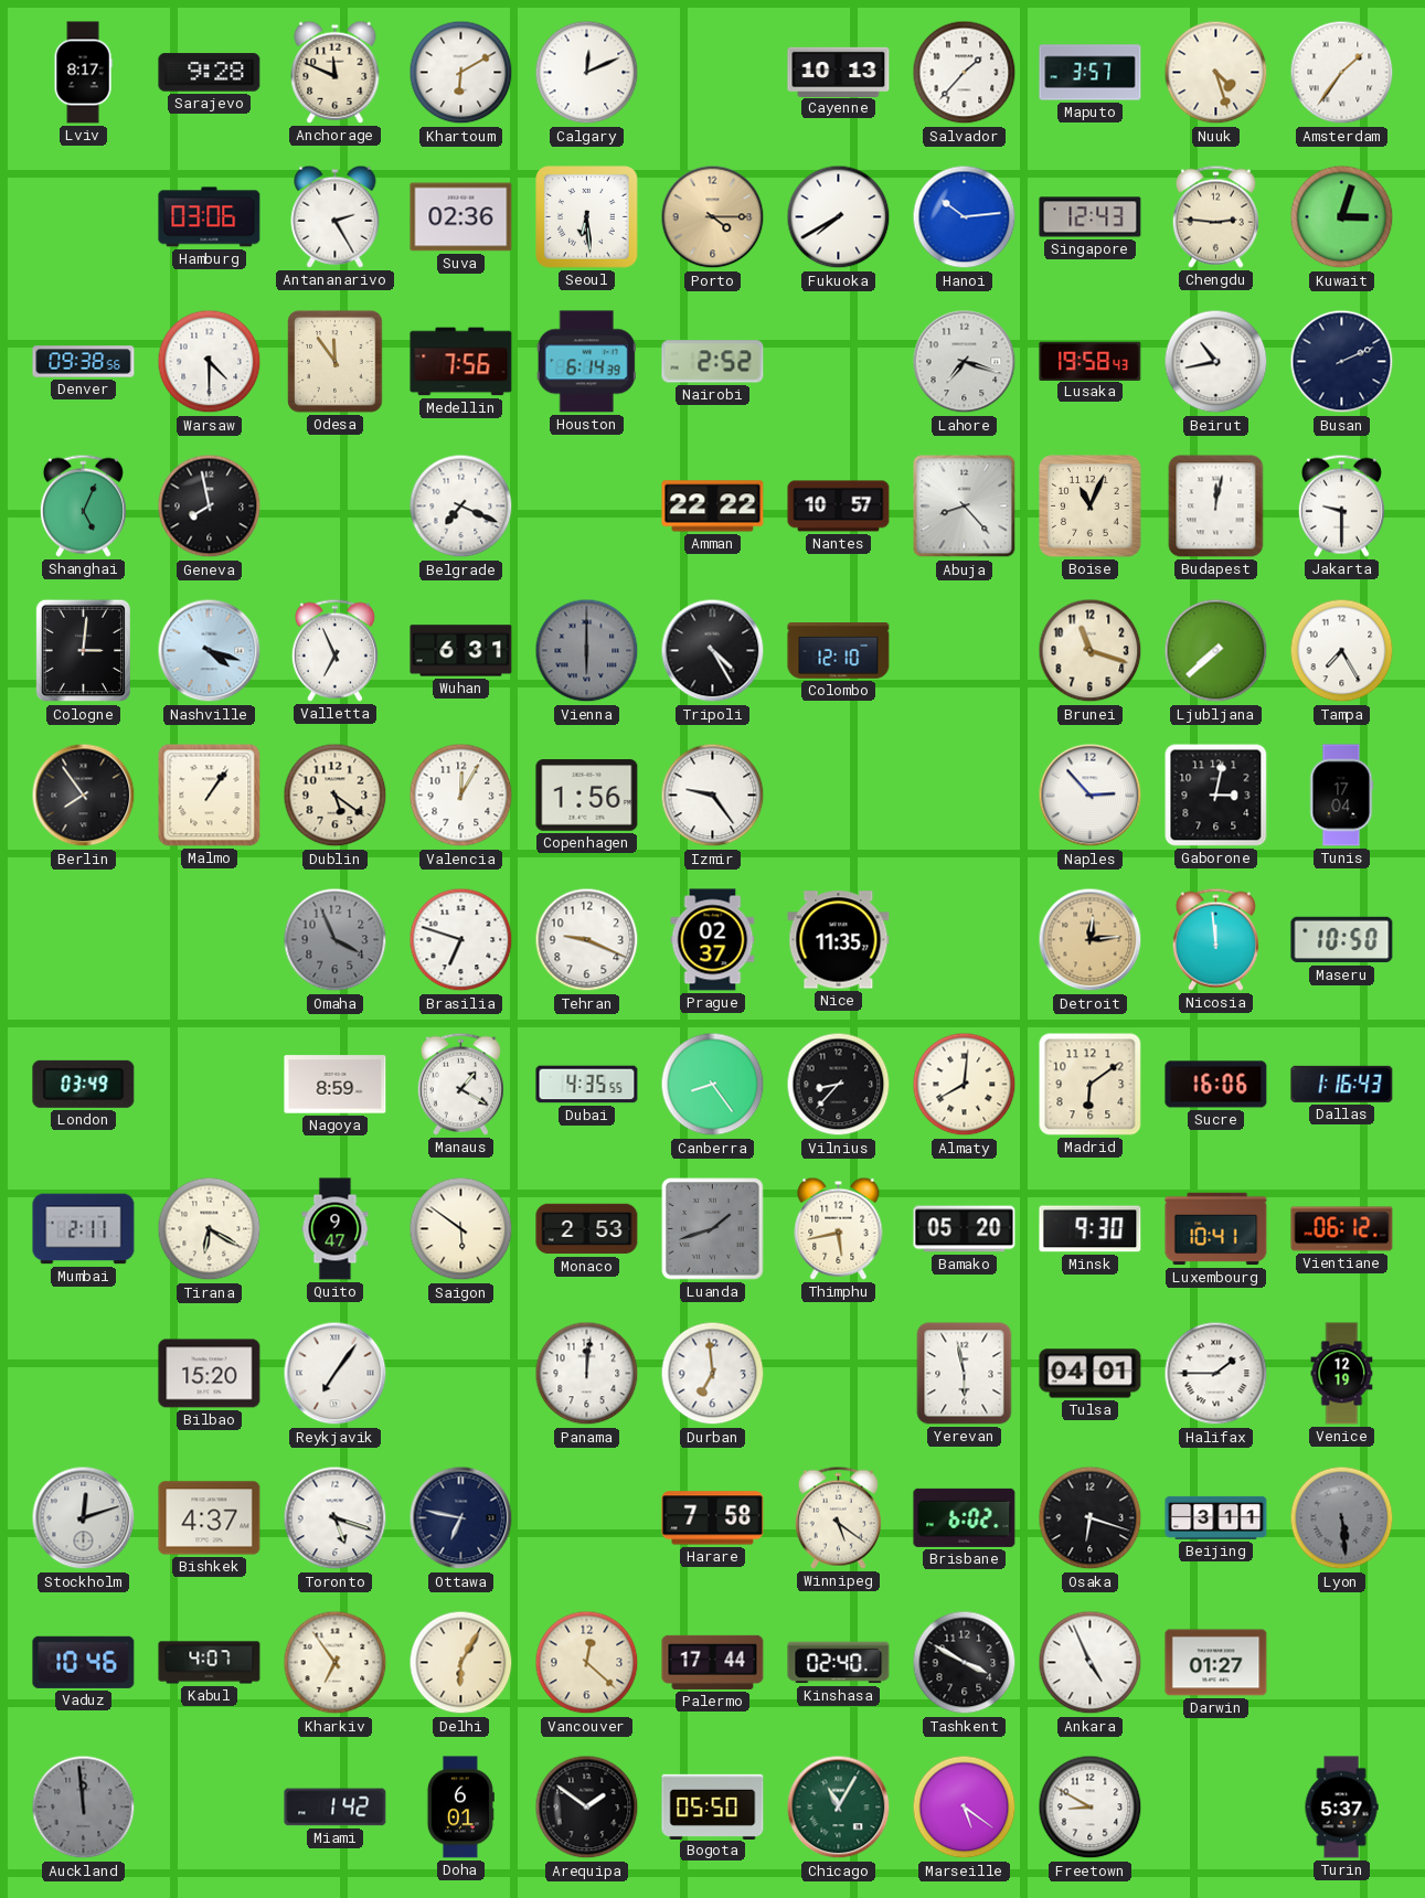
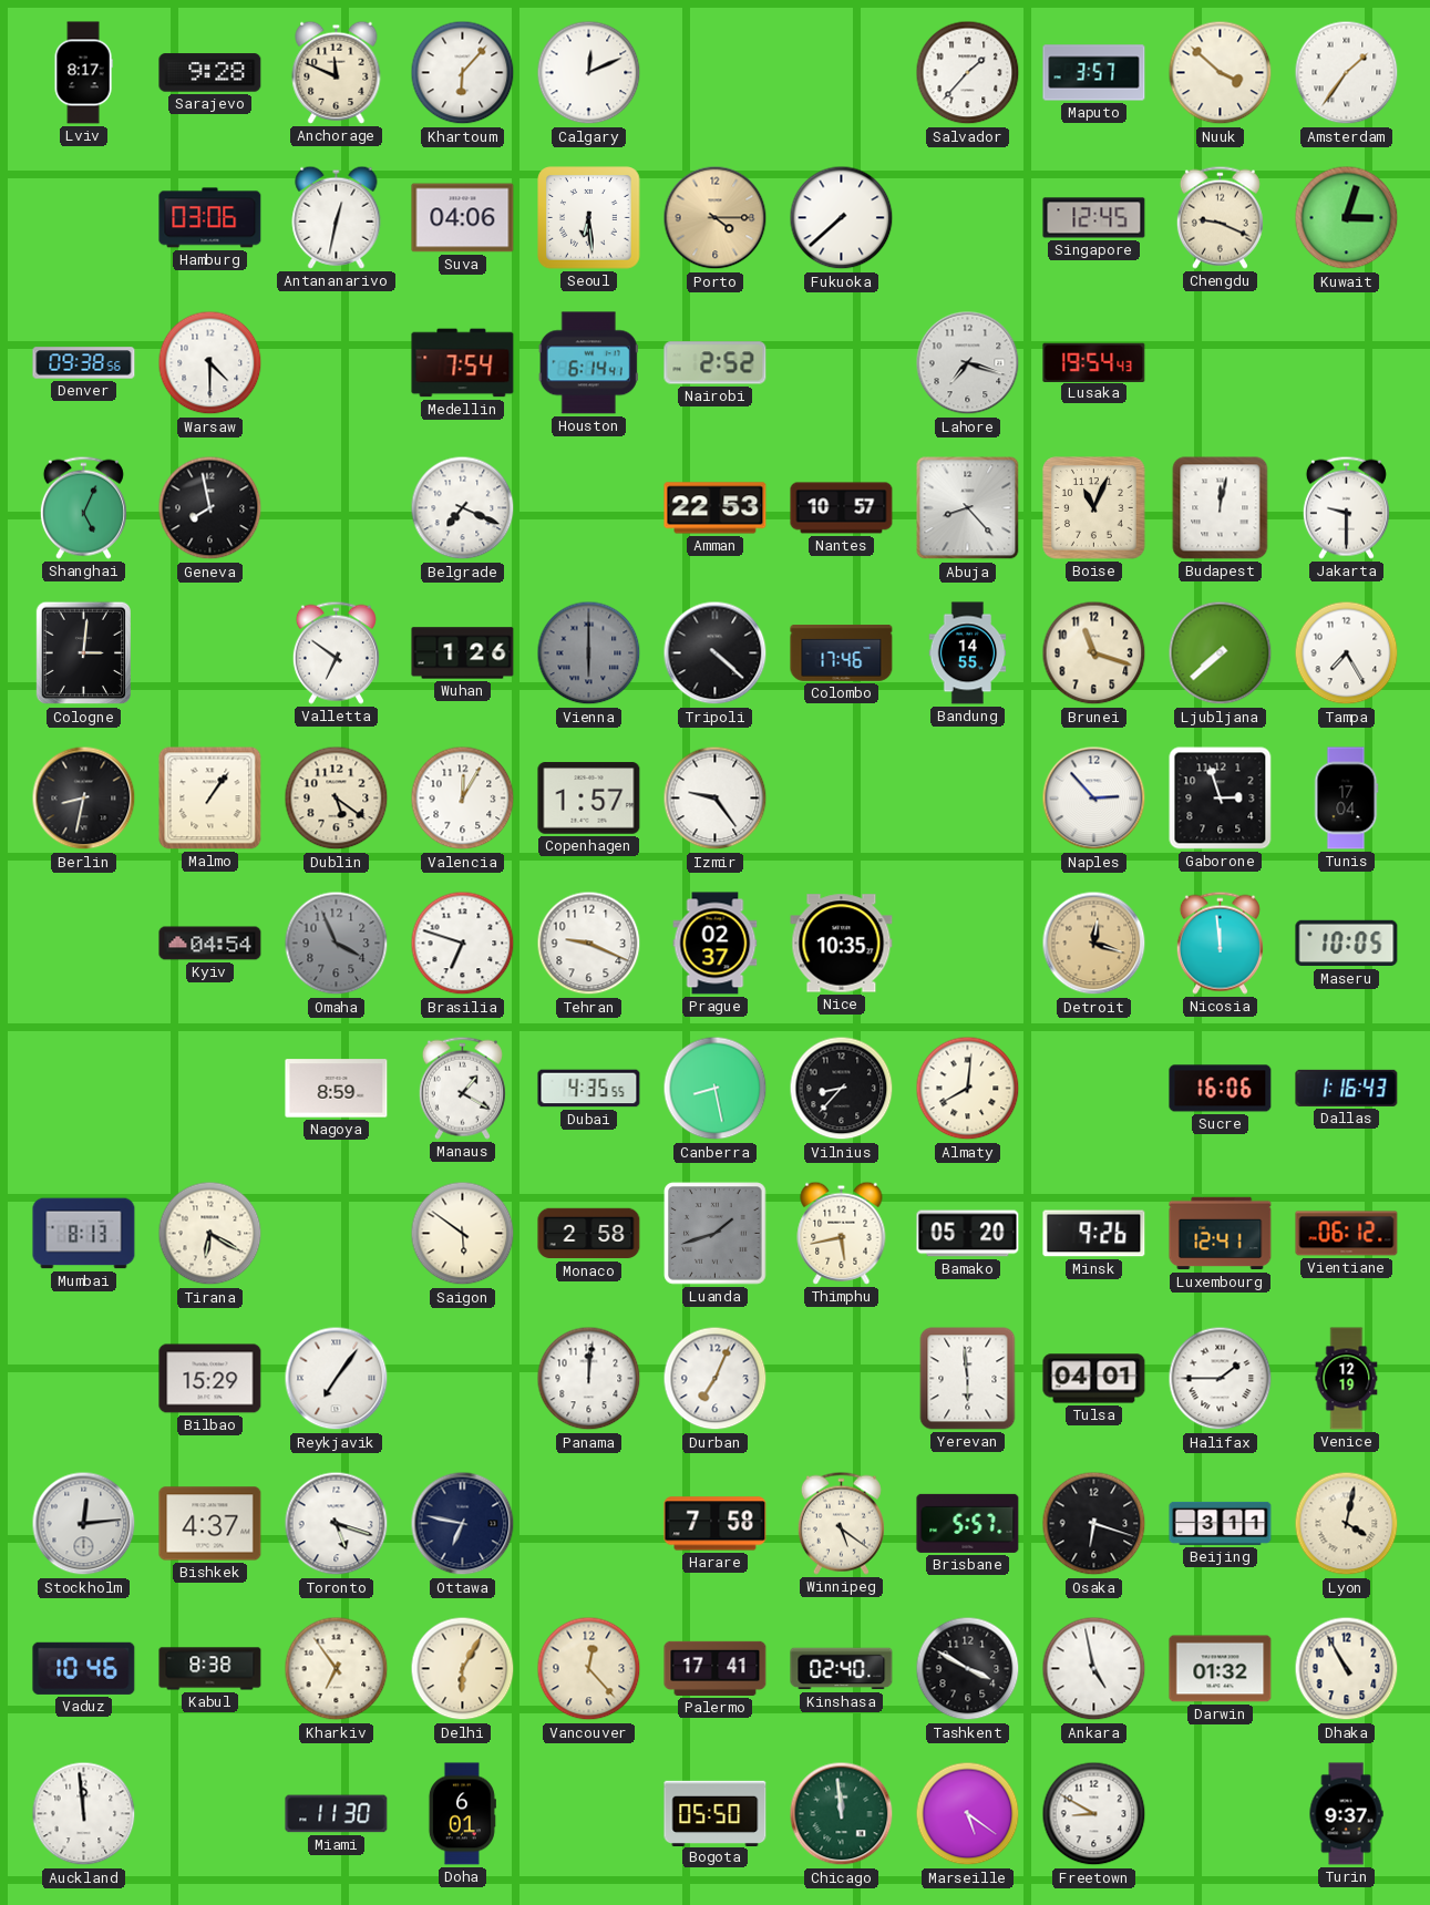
Khartoum: 6:10 -> 6:07 (463, 73)
Cayenne: 10:13 -> none (839, 72)
Nuuk: 4:27 -> 3:52 (1221, 73)
Antananarivo: 2:25 -> 12:32 (337, 217)
Suva: 02:36 -> 04:06 (463, 218)
Fukuoka: 7:40 -> 7:38 (842, 218)
Hanoi: 10:14 -> none (965, 217)
Singapore: 12:43 -> 12:45 (1094, 218)
Chengdu: 2:46 -> 9:19 (1220, 217)
Odesa: 11:54 -> none (336, 362)
Medellin: 7:56 -> 7:54 (463, 363)
Houston: 6:14:39 -> 6:14:41 (588, 363)
Lusaka: 19:58 -> 19:54 (1094, 362)
Beirut: 10:43 -> none (1216, 362)
Busan: 2:11 -> none (1342, 362)
Amman: 22:22 -> 22:53 (716, 508)
Nashville: 4:18 -> none (210, 651)
Valletta: 6:56 -> 6:51 (336, 652)
Wuhan: 6:31 -> 1:26 (463, 653)
Tripoli: 4:25 -> 4:22 (716, 653)
Colombo: 12:10 -> 17:46 (842, 653)
Bandung: none -> 14:55 (968, 653)
Berlin: 7:54 -> 8:32 (84, 799)
Copenhagen: 1:56 -> 1:57 (589, 799)
Gaborone: 3:02 -> 2:57 (1221, 799)
Kyiv: none -> 04:54 (210, 944)
Nice: 11:35 -> 10:35 (842, 944)
Detroit: 12:14 -> 12:18 (1094, 944)
Maseru: 10:50 -> 10:05 (1347, 944)
London: 03:49 -> none (84, 1084)
Canberra: 8:24 -> 8:28 (716, 1089)
Madrid: 6:09 -> none (1091, 1085)
Mumbai: 2:11 -> 8:13 (84, 1234)
Quito: 9:47 -> none (336, 1229)
Monaco: 2:53 -> 2:58 (589, 1234)
Minsk: 9:30 -> 9:26 (1094, 1234)
Luxembourg: 10:41 -> 12:41 (1221, 1234)
Bilbao: 15:20 -> 15:29 (210, 1379)
Durban: 6:59 -> 7:04 (716, 1379)
Yerevan: 5:58 -> 5:59 (968, 1379)
Stockholm: 12:12 -> 12:14 (84, 1524)
Brisbane: 6:02 -> 5:57 (968, 1523)
Lyon: 5:29 -> 4:02 (1347, 1524)
Lyon dial: grey -> cream (1347, 1524)
Kabul: 4:07 -> 8:38 (210, 1669)
Vancouver: 12:22 -> 12:23 (589, 1669)
Palermo: 17:44 -> 17:41 (716, 1668)
Ankara: 4:56 -> 4:58 (1094, 1669)
Darwin: 01:27 -> 01:32 (1221, 1669)
Dhaka: none -> 10:55 (1347, 1669)
Auckland dial: grey -> white (84, 1814)
Miami: 1:42 -> 11:30 (337, 1814)
Arequipa: 1:51 -> none (587, 1808)
Chicago: 11:05 -> 11:59 (842, 1814)
Turin: 5:37 -> 9:37 (1346, 1814)
